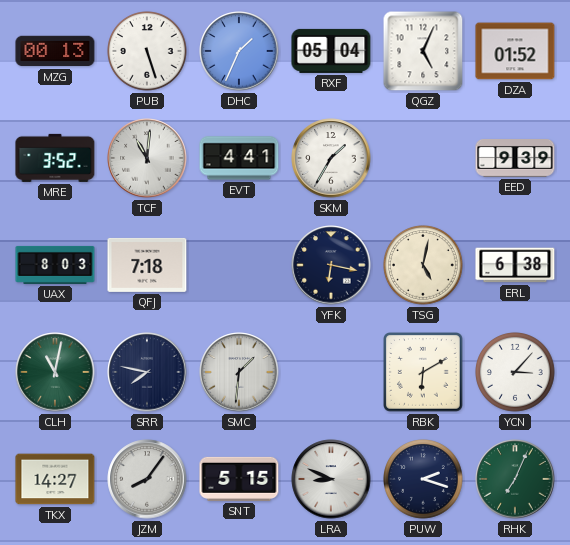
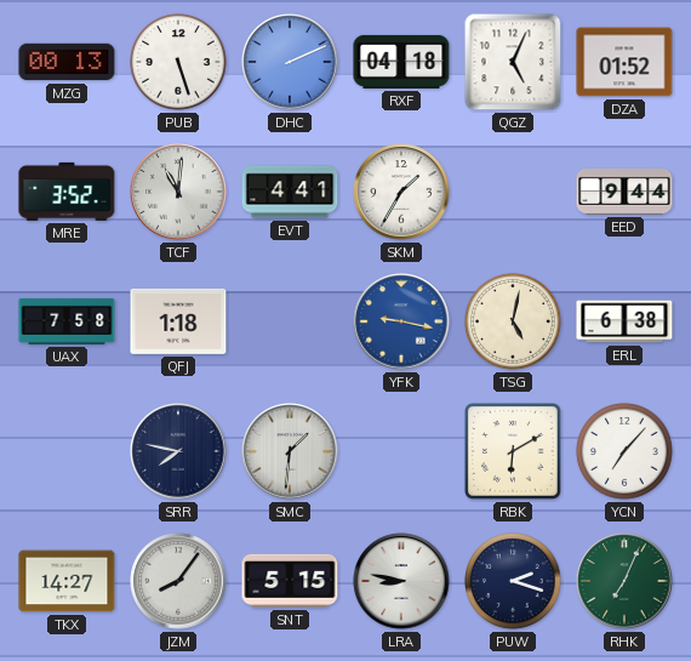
DHC: 1:34 -> 2:11 (290, 62)
RXF: 05:04 -> 04:18 (401, 62)
EED: 9:39 -> 9:44 (624, 193)
UAX: 8:03 -> 7:58 (67, 321)
QFJ: 7:18 -> 1:18 (178, 321)
YFK: 6:17 -> 9:17 (401, 321)
YFK dial: navy -> blue (401, 321)
CLH: 11:02 -> none (55, 372)
YCN: 3:07 -> 7:07 (626, 452)
LRA: 8:49 -> 8:47 (401, 581)
